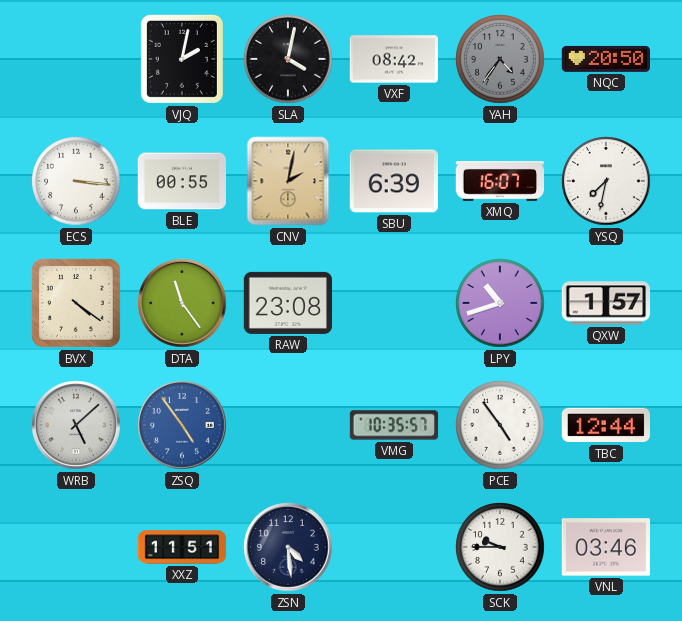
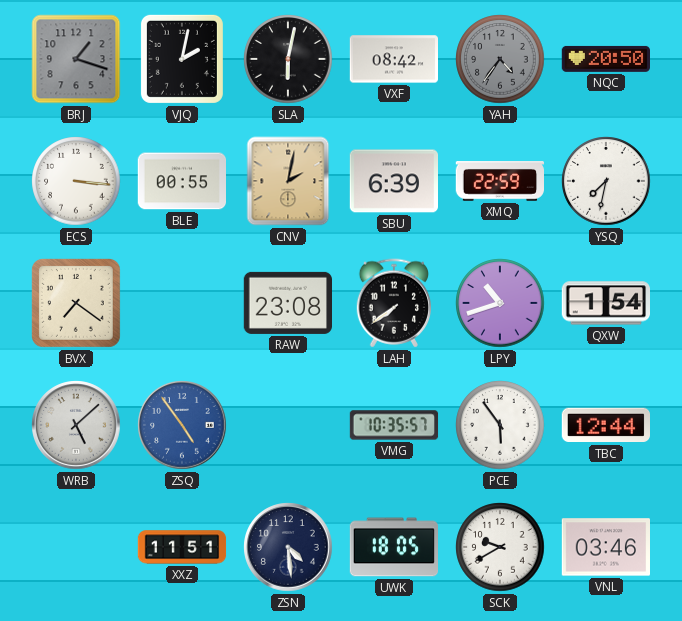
BRJ: none -> 1:18 (76, 59)
SLA: 4:02 -> 6:02 (288, 59)
XMQ: 16:07 -> 22:59 (499, 181)
BVX: 4:21 -> 7:21 (76, 303)
DTA: 11:24 -> none (182, 303)
LAH: none -> 7:39 (393, 303)
QXW: 1:57 -> 1:54 (605, 303)
PCE: 4:54 -> 5:54 (500, 425)
UWK: none -> 18:05 (393, 547)
SCK: 9:45 -> 9:40 (500, 547)
